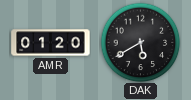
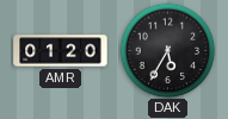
DAK: 5:40 -> 5:35 (167, 50)
